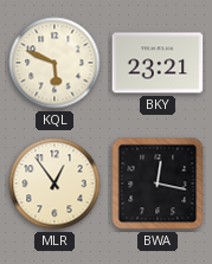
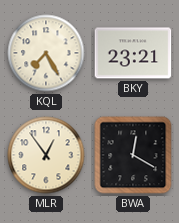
KQL: 5:49 -> 7:25 (46, 53)
BWA: 12:17 -> 12:20 (133, 155)
